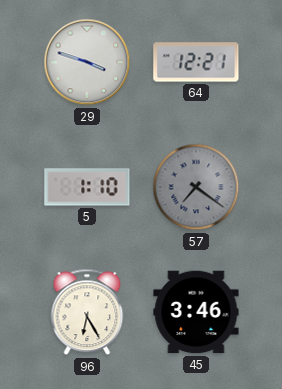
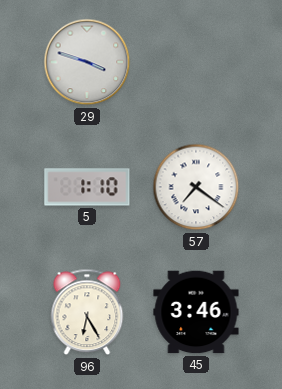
64: 12:21 -> none (196, 62)
57 dial: grey -> white (196, 187)
